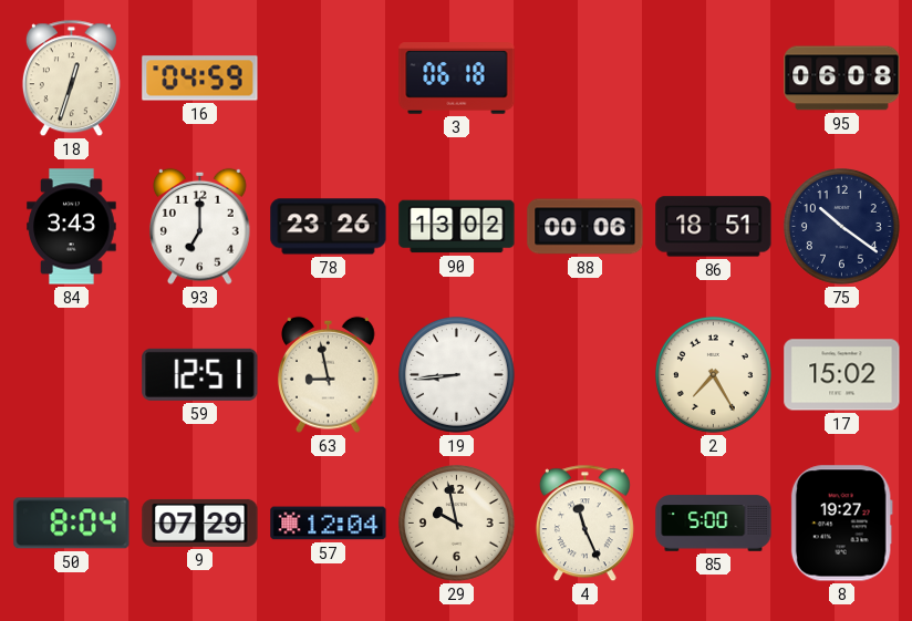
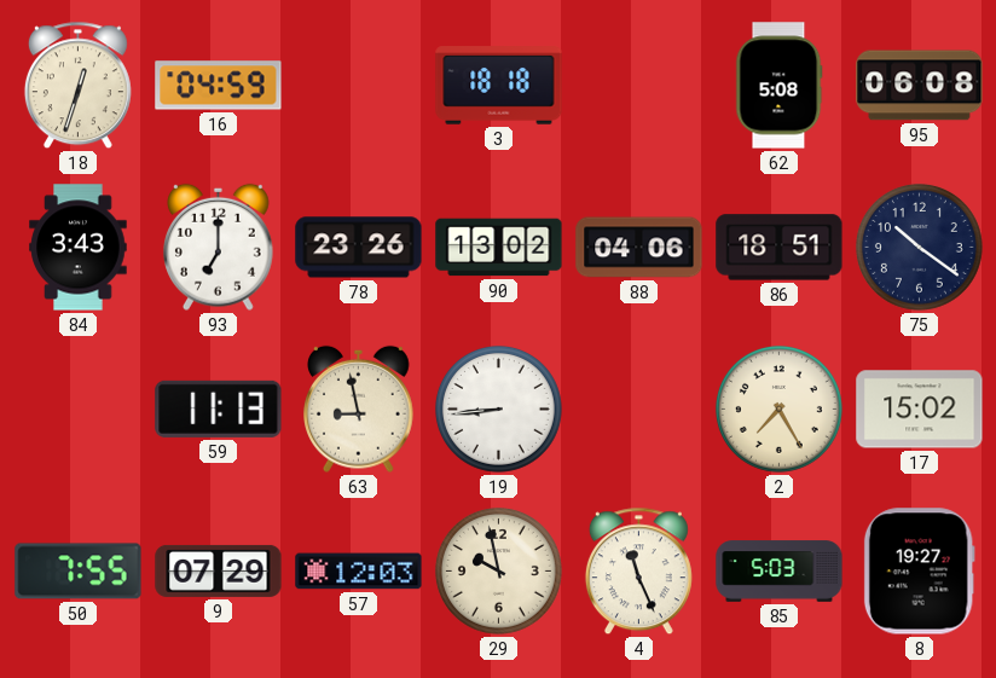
3: 06:18 -> 18:18 (499, 86)
62: none -> 5:08 (780, 86)
88: 00:06 -> 04:06 (639, 248)
59: 12:51 -> 11:13 (219, 408)
50: 8:04 -> 7:55 (79, 572)
57: 12:04 -> 12:03 (359, 572)
85: 5:00 -> 5:03 (780, 572)
